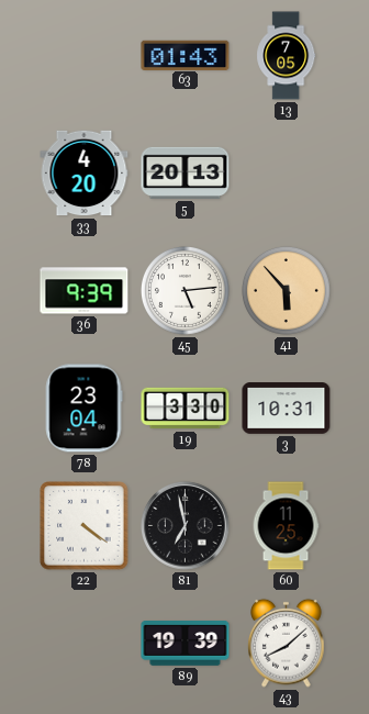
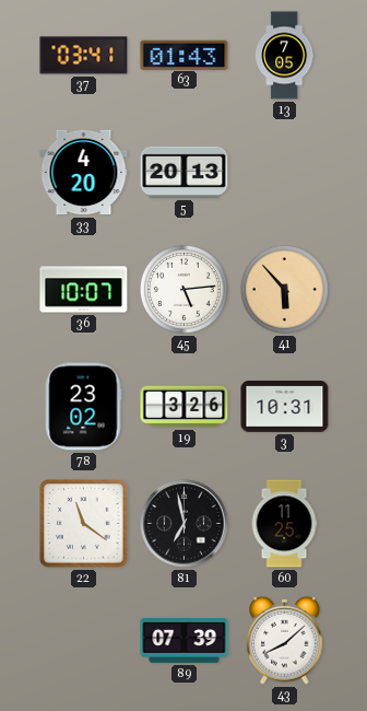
37: none -> 03:41 (84, 56)
36: 9:39 -> 10:07 (84, 290)
78: 23:04 -> 23:02 (83, 407)
19: 3:30 -> 3:26 (185, 407)
22: 4:21 -> 11:21 (84, 524)
89: 19:39 -> 07:39 (185, 641)
